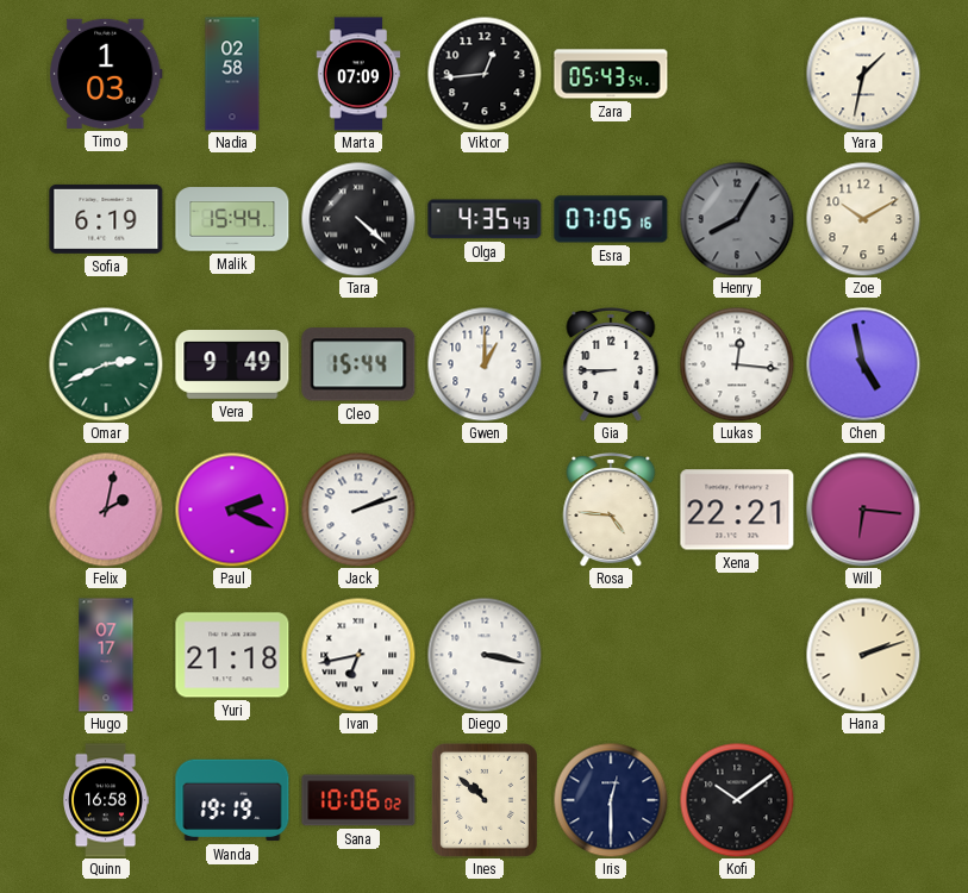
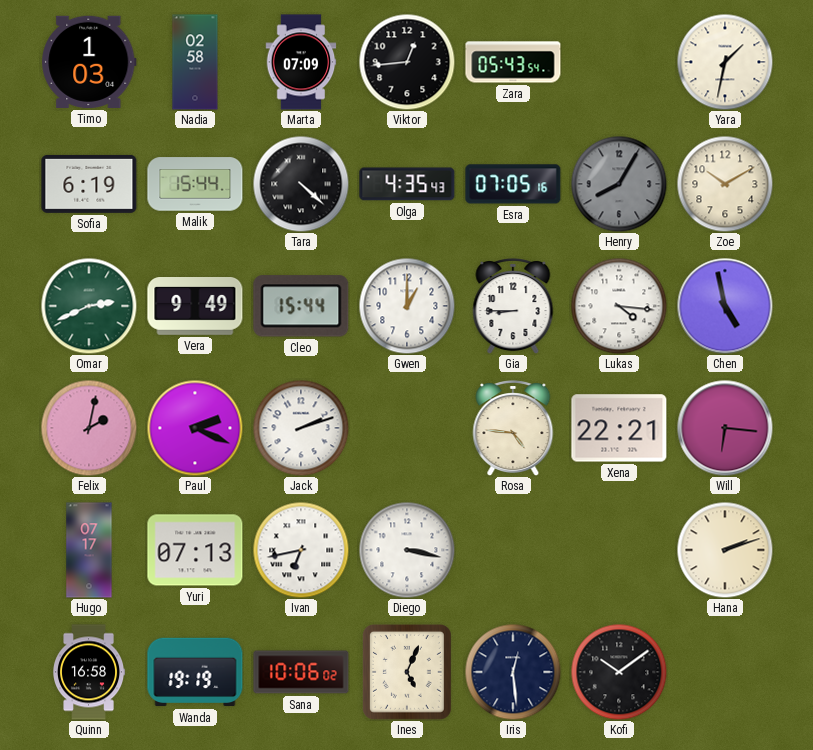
Lukas: 12:16 -> 4:16 (619, 306)
Yuri: 21:18 -> 07:13 (195, 550)
Ines: 10:52 -> 5:04 (407, 672)
Iris: 12:30 -> 12:29 (513, 672)
